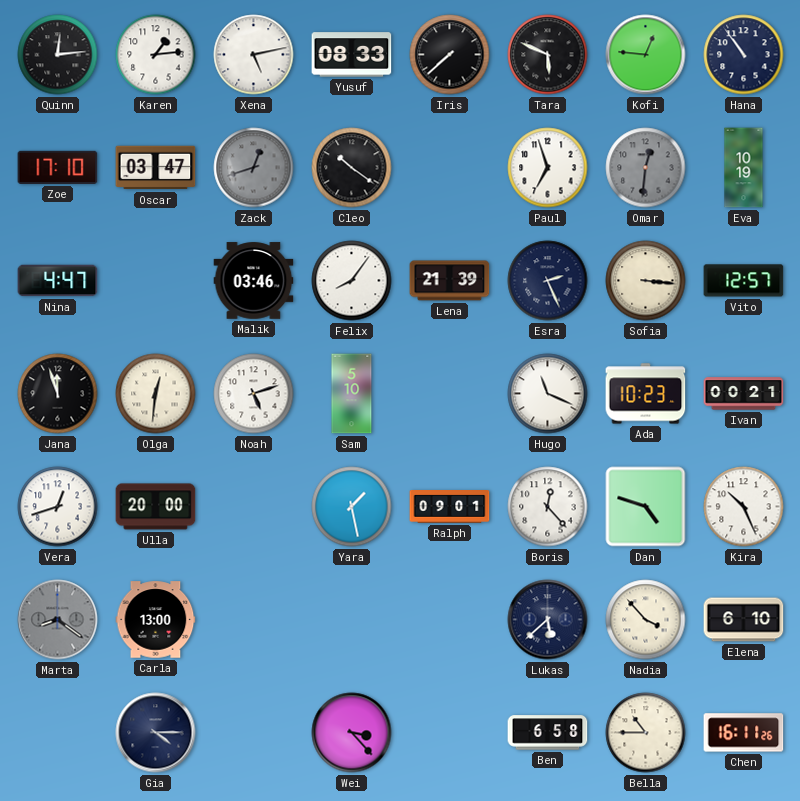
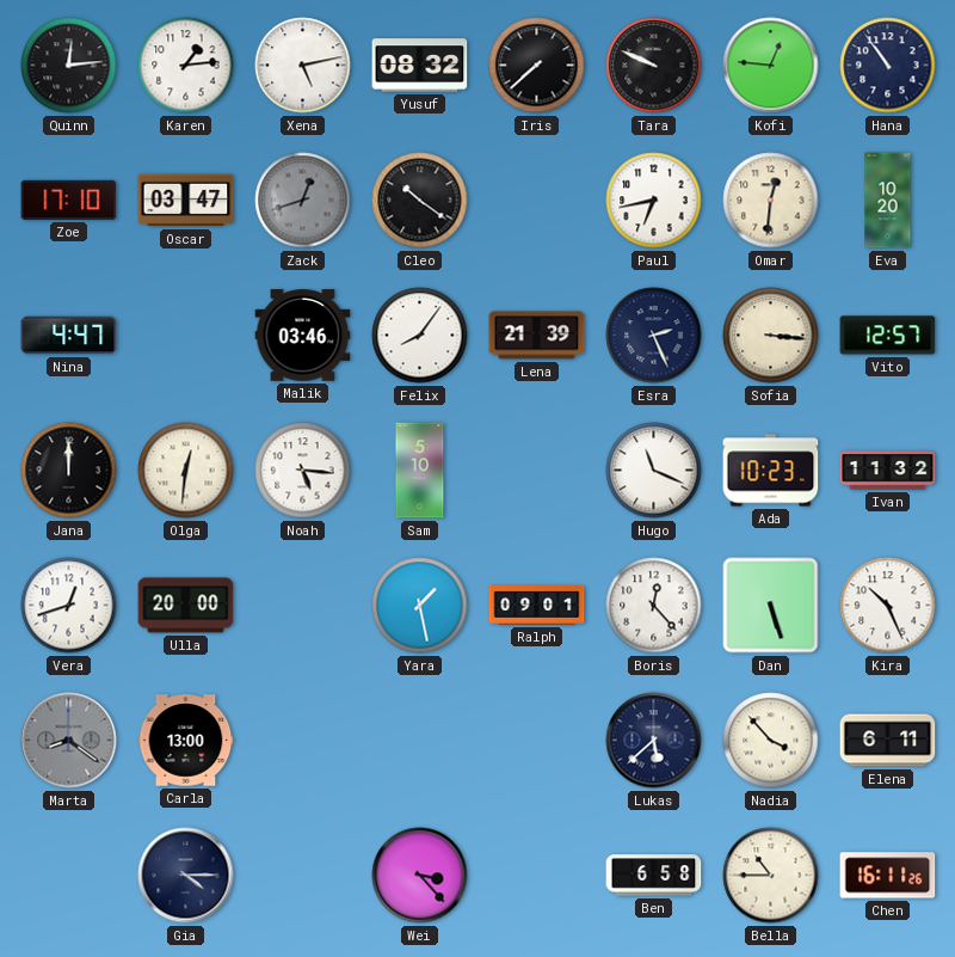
Yusuf: 08:33 -> 08:32 (420, 66)
Tara: 5:49 -> 9:49 (654, 66)
Paul: 6:57 -> 6:43 (654, 201)
Omar dial: grey -> cream (771, 201)
Eva: 10:19 -> 10:20 (888, 201)
Jana: 11:57 -> 12:00 (69, 471)
Noah: 5:12 -> 5:16 (303, 471)
Ivan: 00:21 -> 11:32 (888, 471)
Dan: 4:48 -> 5:27 (771, 606)
Elena: 6:10 -> 6:11 (888, 741)
